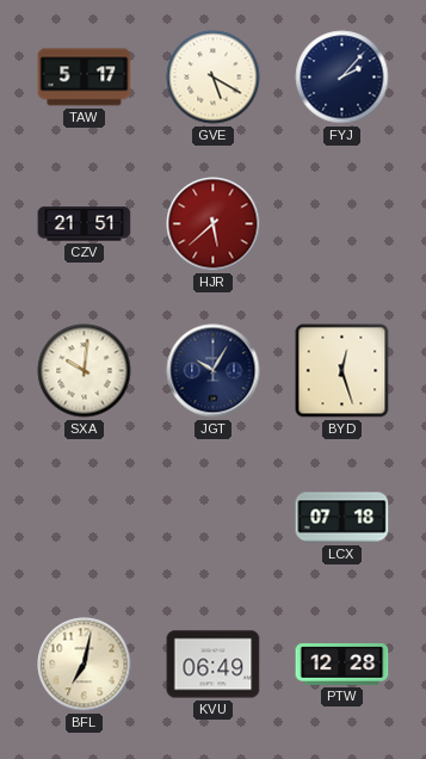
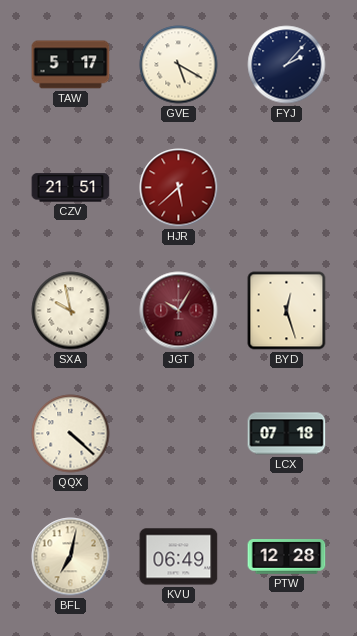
SXA: 10:01 -> 9:58 (71, 311)
JGT dial: navy -> burgundy (179, 311)
QQX: none -> 4:22 (71, 434)
